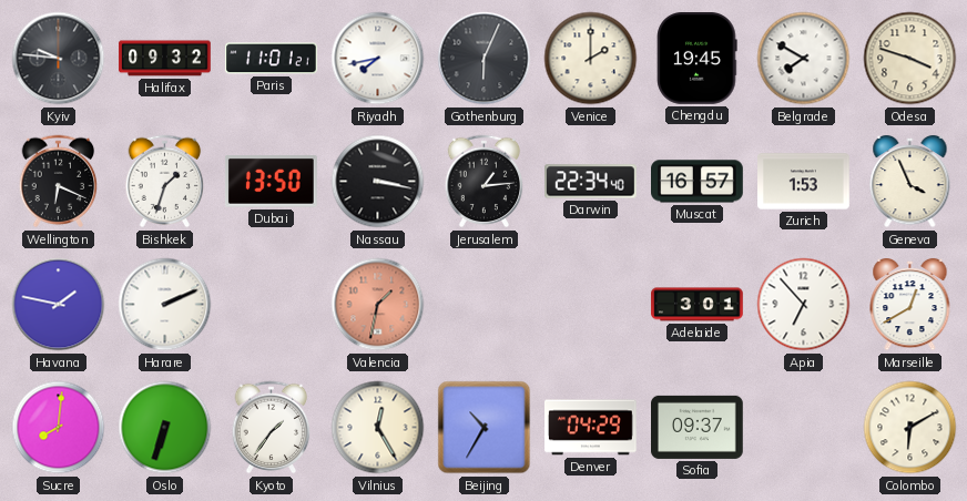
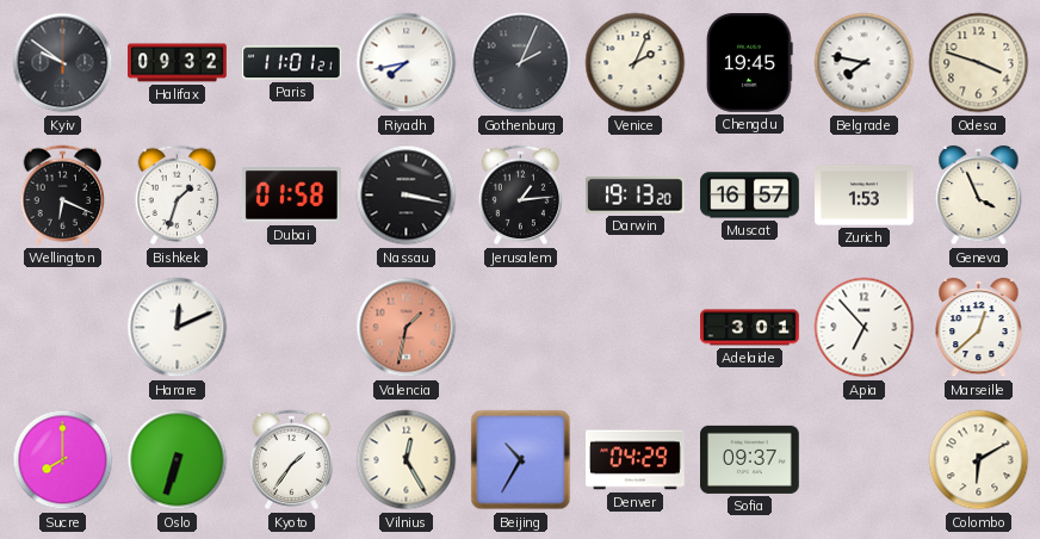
Kyiv: 9:46 -> 9:51 (63, 63)
Gothenburg: 6:04 -> 2:04 (521, 63)
Venice: 2:00 -> 2:04 (636, 63)
Belgrade: 7:50 -> 7:47 (865, 63)
Dubai: 13:50 -> 01:58 (291, 196)
Darwin: 22:34 -> 19:13 (636, 196)
Havana: 1:47 -> none (59, 305)
Harare: 2:11 -> 12:11 (178, 328)
Marseille: 12:40 -> 12:38 (979, 328)
Sucre: 8:01 -> 8:00 (63, 460)
